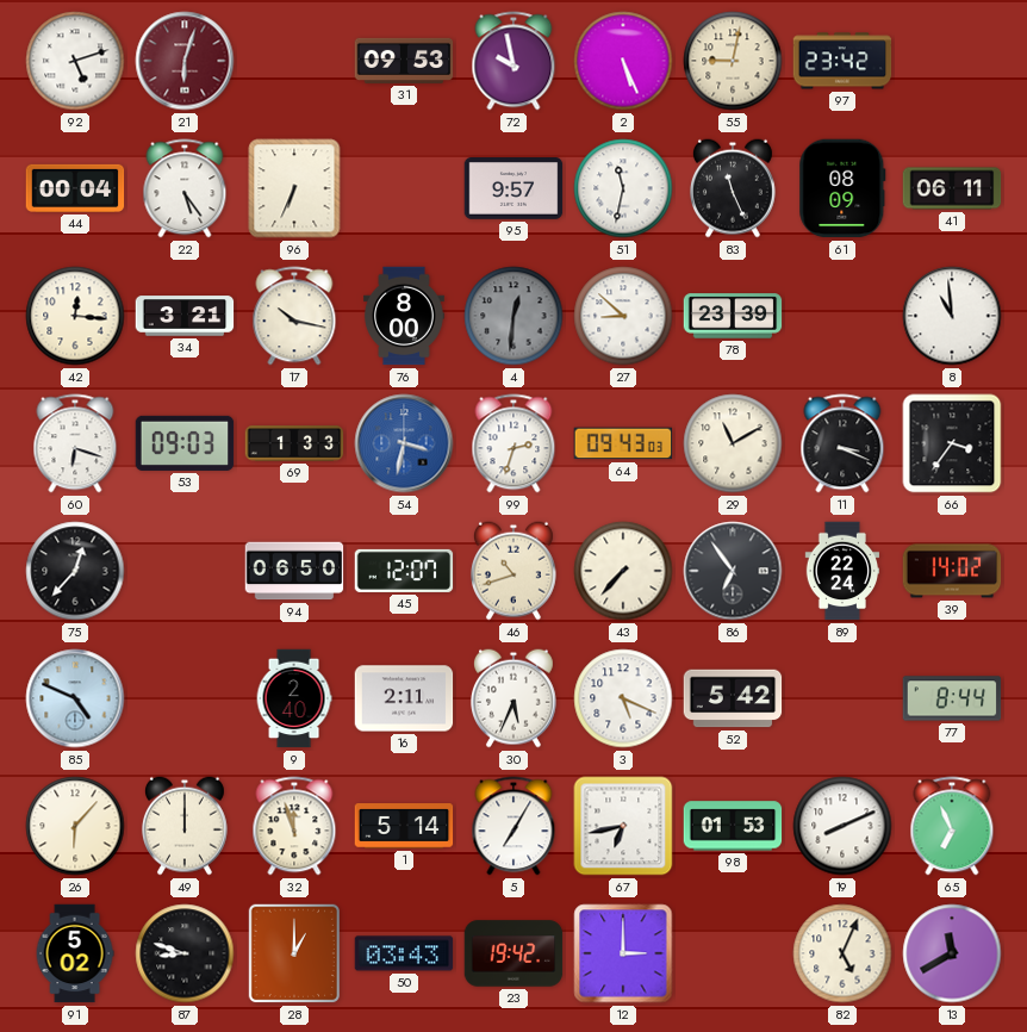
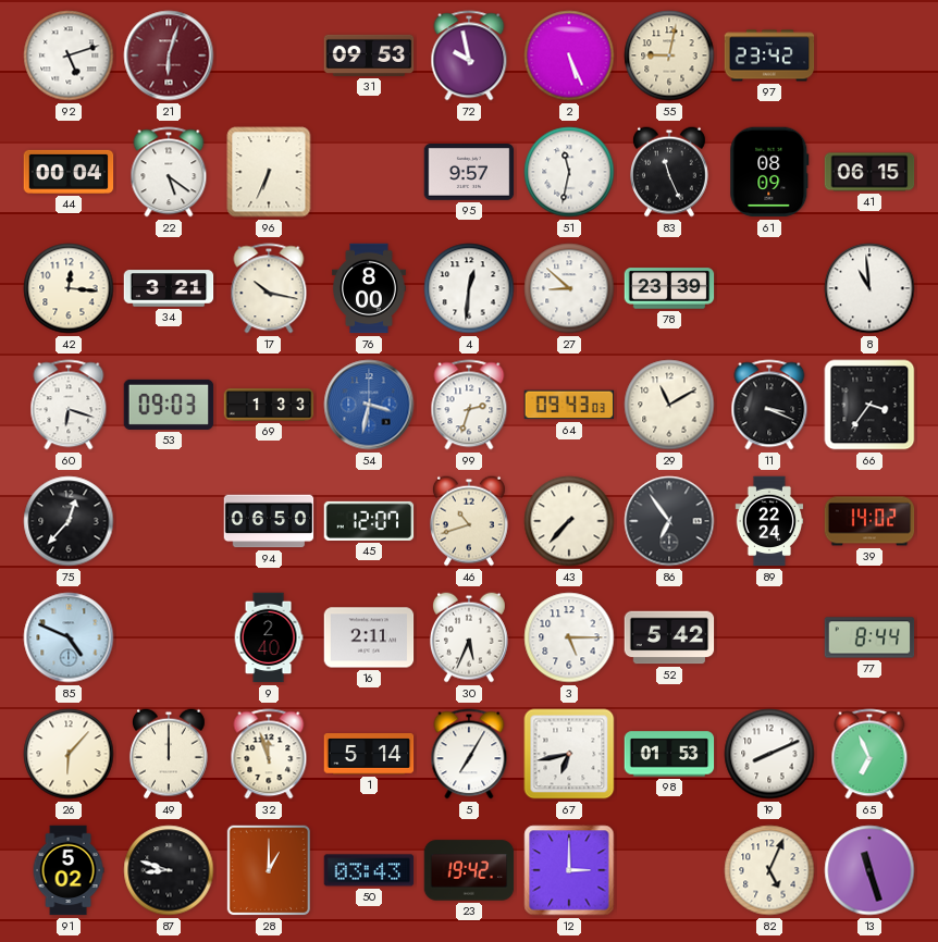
22: 5:24 -> 5:21 (169, 172)
41: 06:11 -> 06:15 (869, 172)
4 dial: grey -> white (469, 288)
3: 5:19 -> 5:15 (569, 637)
13: 11:40 -> 11:27 (869, 870)
